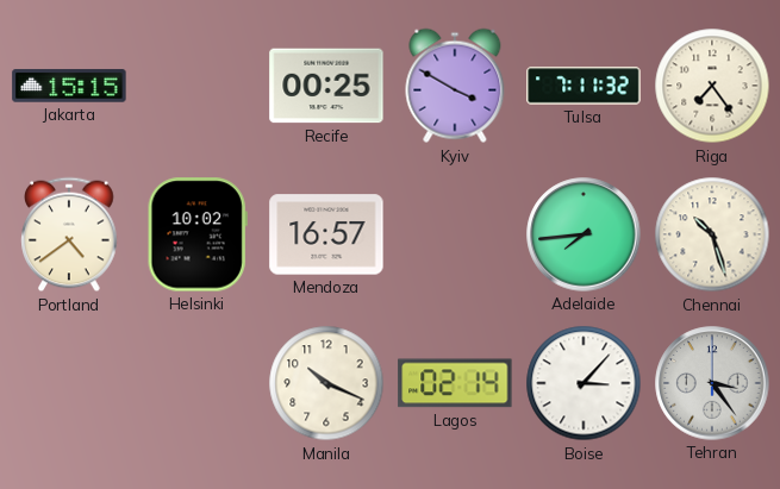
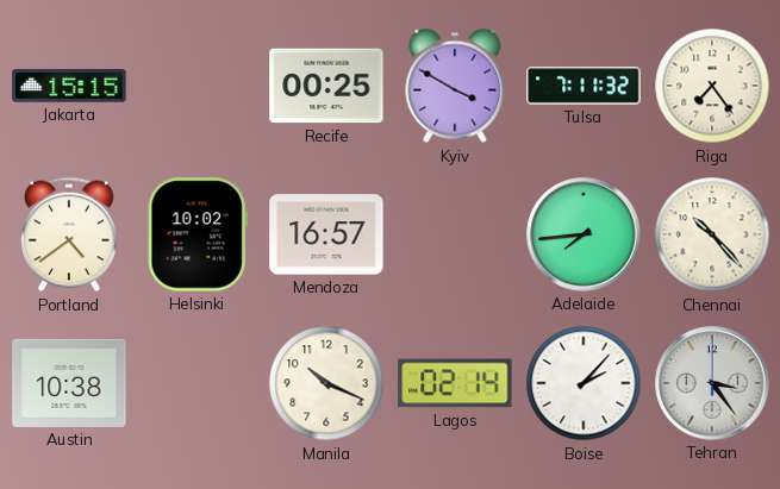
Chennai: 10:27 -> 10:23 (712, 234)
Austin: none -> 10:38 (69, 383)
Boise: 3:07 -> 2:07 (584, 383)
